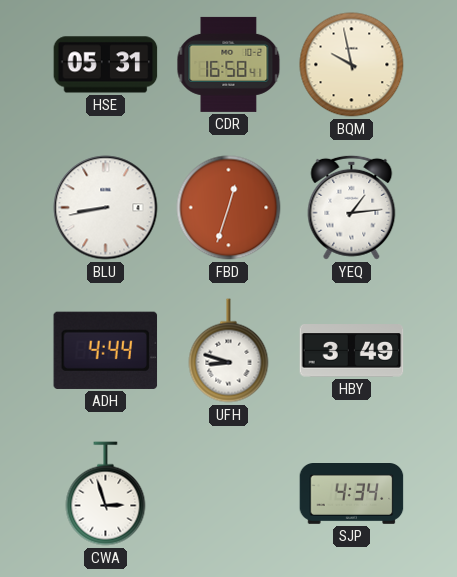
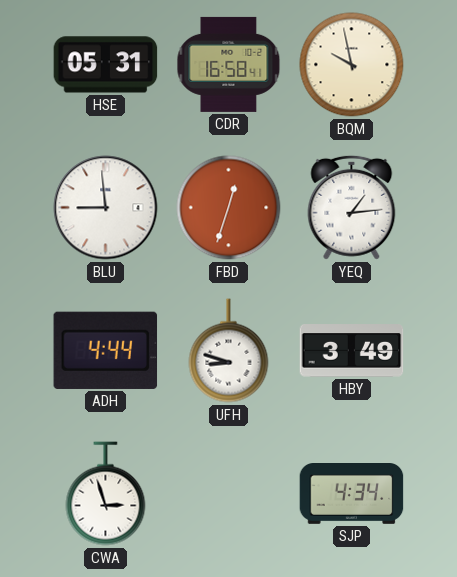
BLU: 8:43 -> 8:59 (106, 208)
